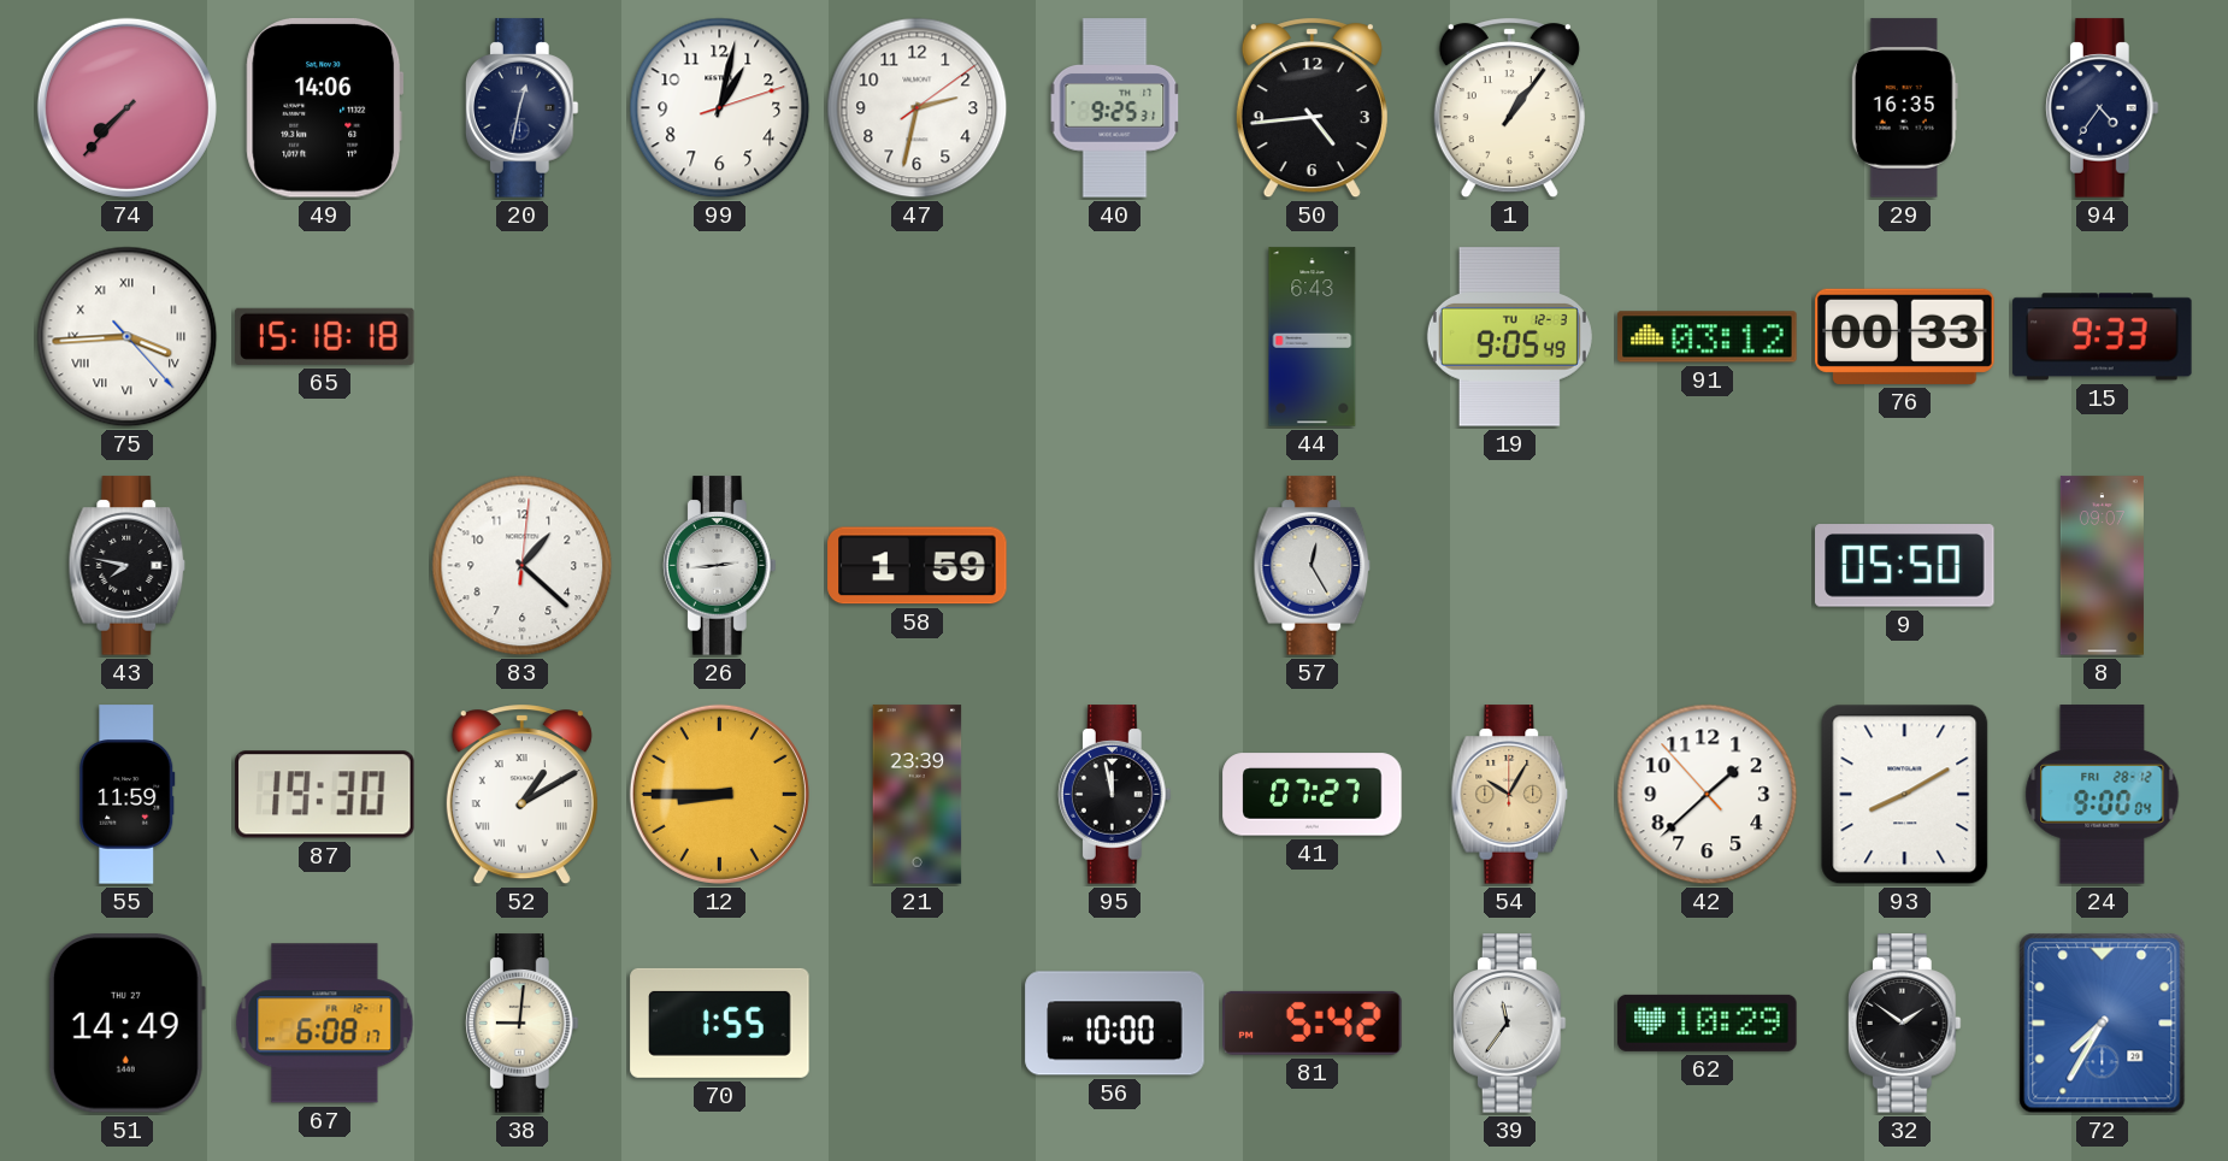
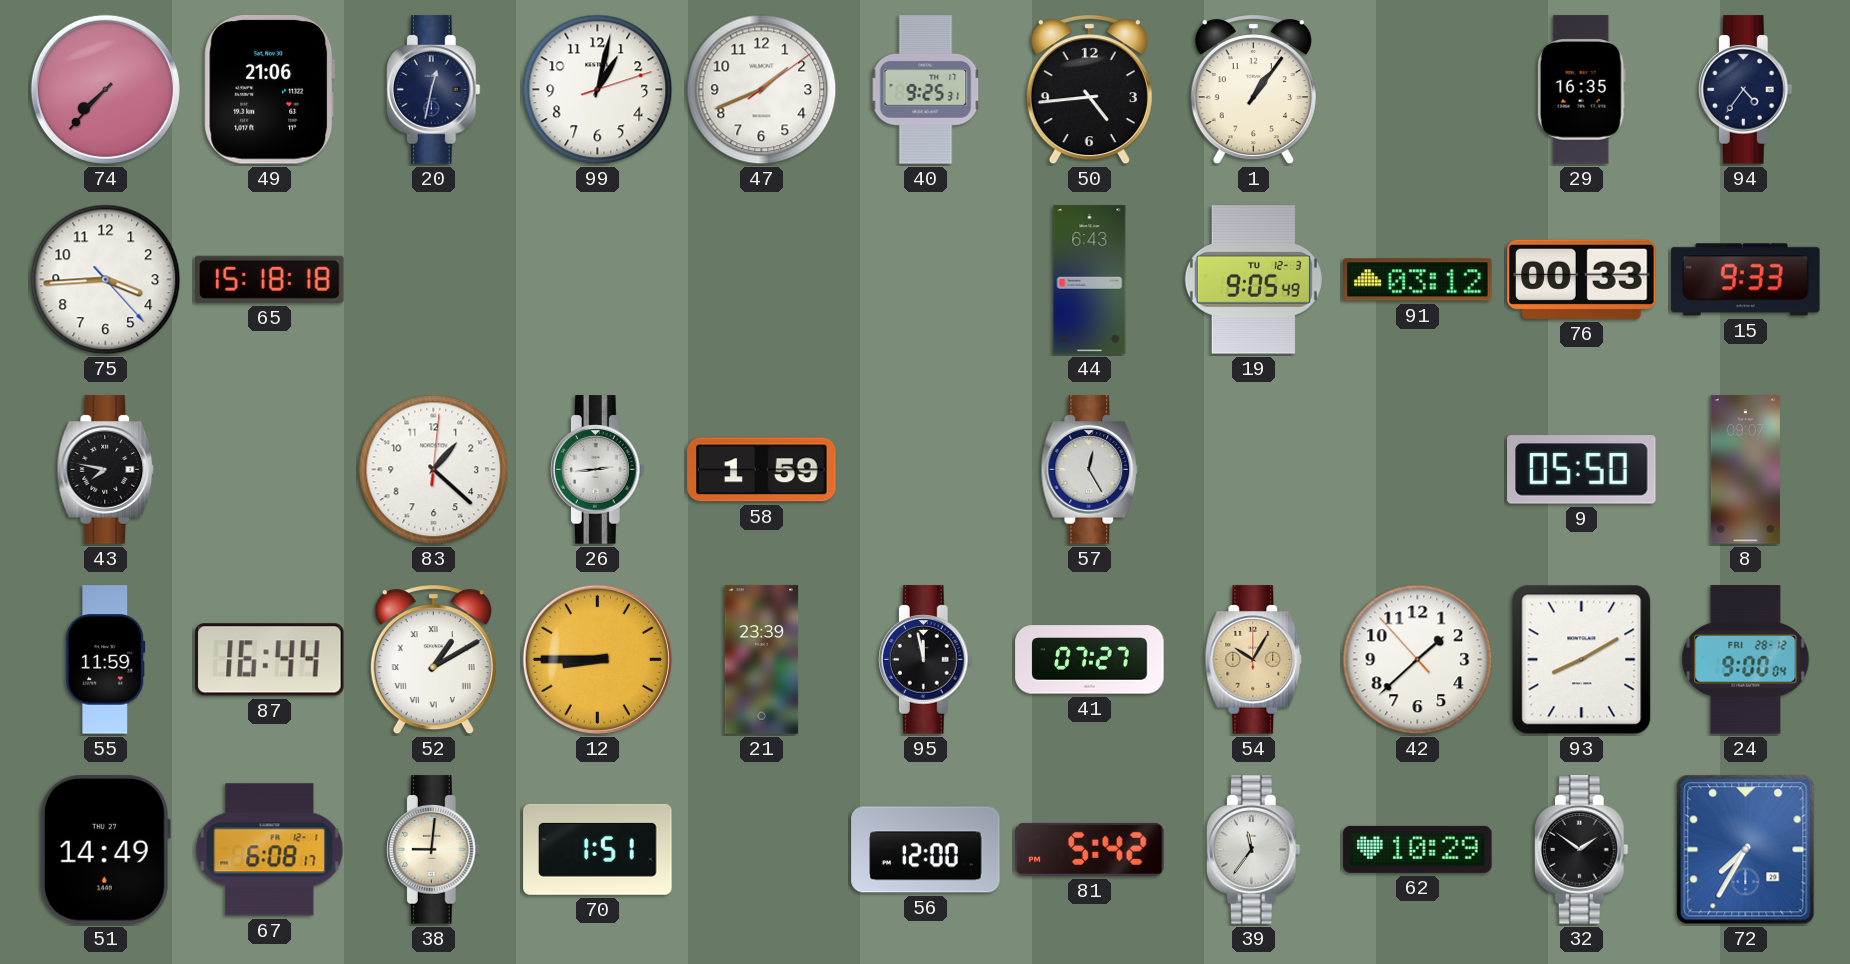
49: 14:06 -> 21:06 (270, 90)
47: 2:32 -> 1:41 (762, 90)
75 numerals: Roman -> Arabic (106, 280)
87: 19:30 -> 16:44 (270, 660)
70: 1:55 -> 1:51 (598, 849)
56: 10:00 -> 12:00 (926, 850)
